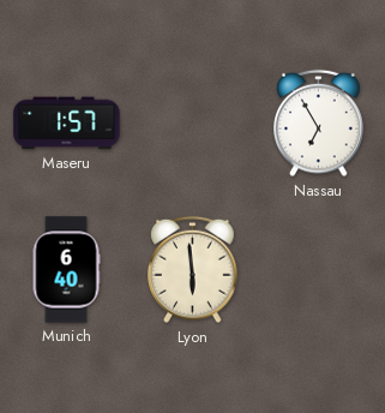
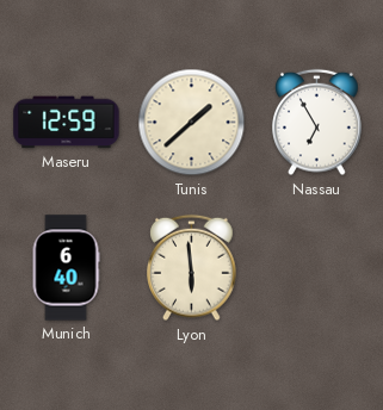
Maseru: 1:57 -> 12:59 (67, 123)
Tunis: none -> 1:38 (192, 123)
